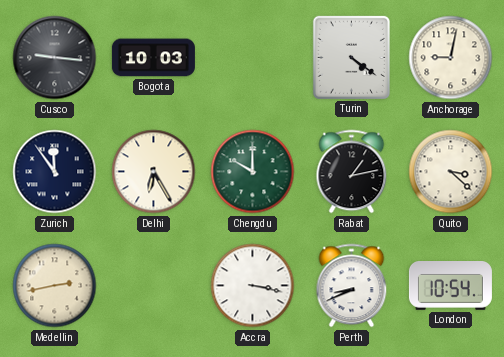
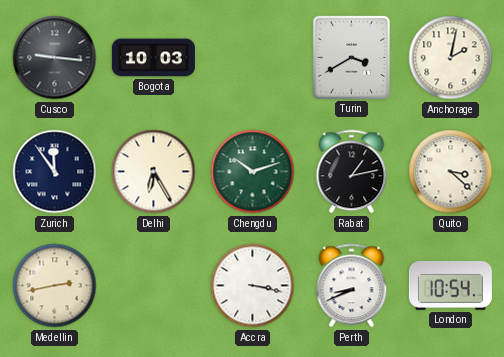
Turin: 4:21 -> 3:40 (351, 57)
Anchorage: 9:02 -> 2:02 (451, 58)
Chengdu: 10:00 -> 10:12 (253, 172)
